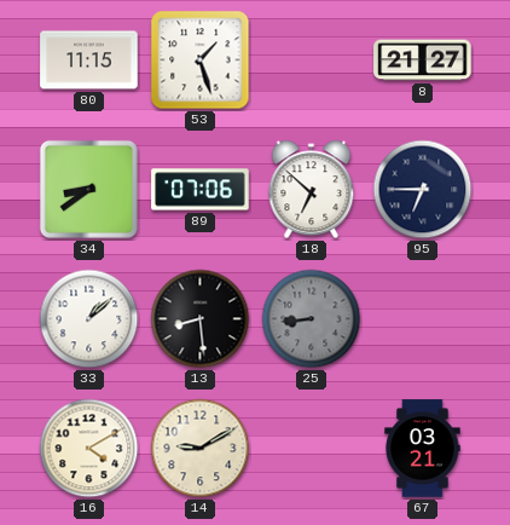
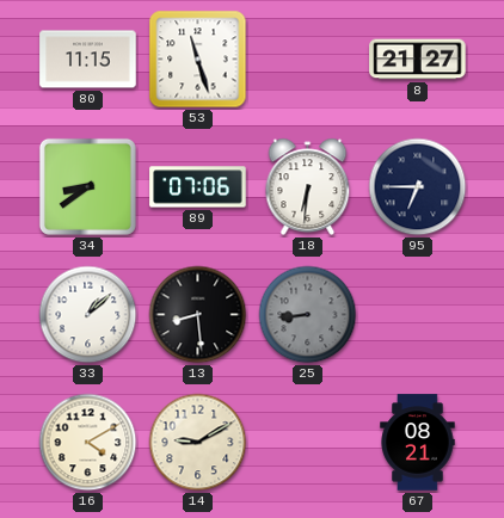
53: 1:27 -> 11:27 (198, 60)
18: 6:52 -> 6:31 (308, 187)
67: 03:21 -> 08:21 (418, 443)
